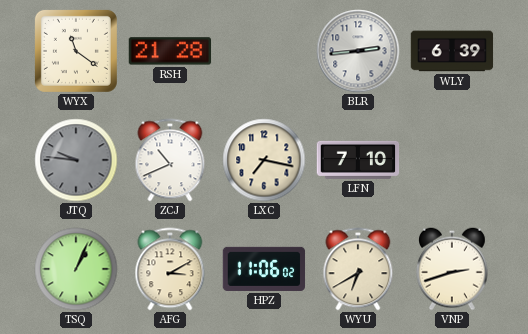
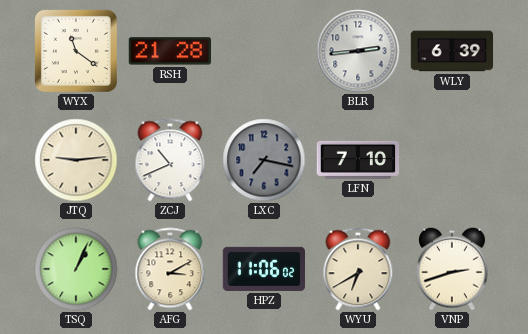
JTQ: 9:46 -> 9:14 (76, 160)
JTQ dial: grey -> cream (76, 160)
LXC dial: cream -> grey (264, 160)
